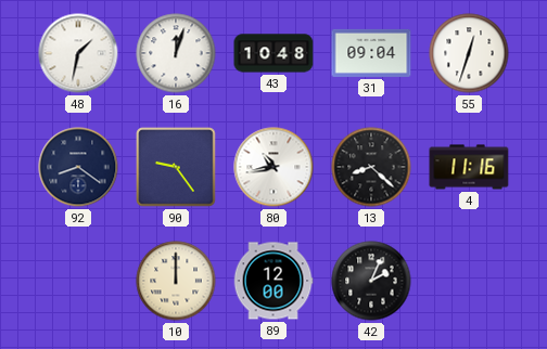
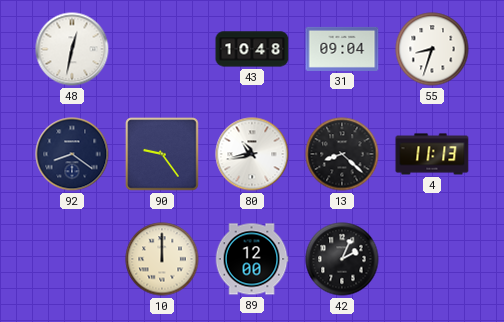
48: 1:32 -> 12:32 (72, 49)
16: 12:03 -> none (176, 53)
55: 12:33 -> 8:33 (432, 49)
4: 11:16 -> 11:13 (432, 154)
